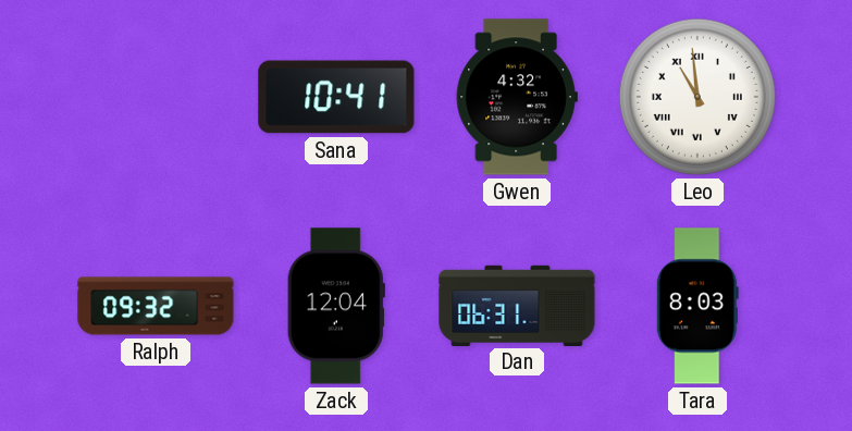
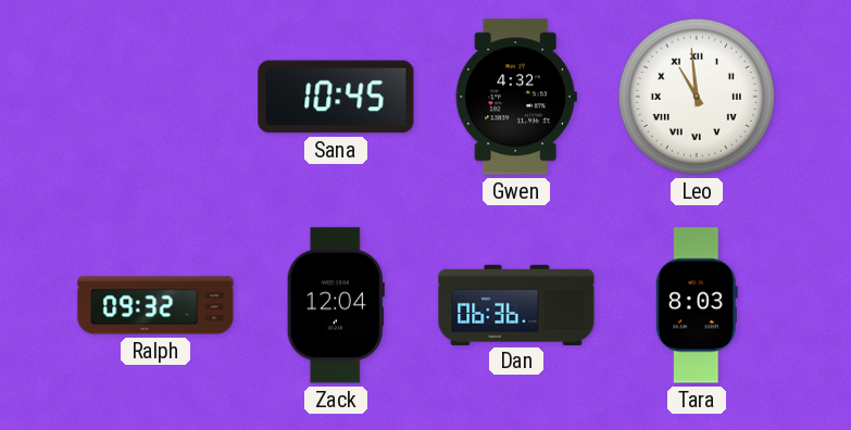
Sana: 10:41 -> 10:45 (336, 97)
Dan: 06:31 -> 06:36 (516, 304)
